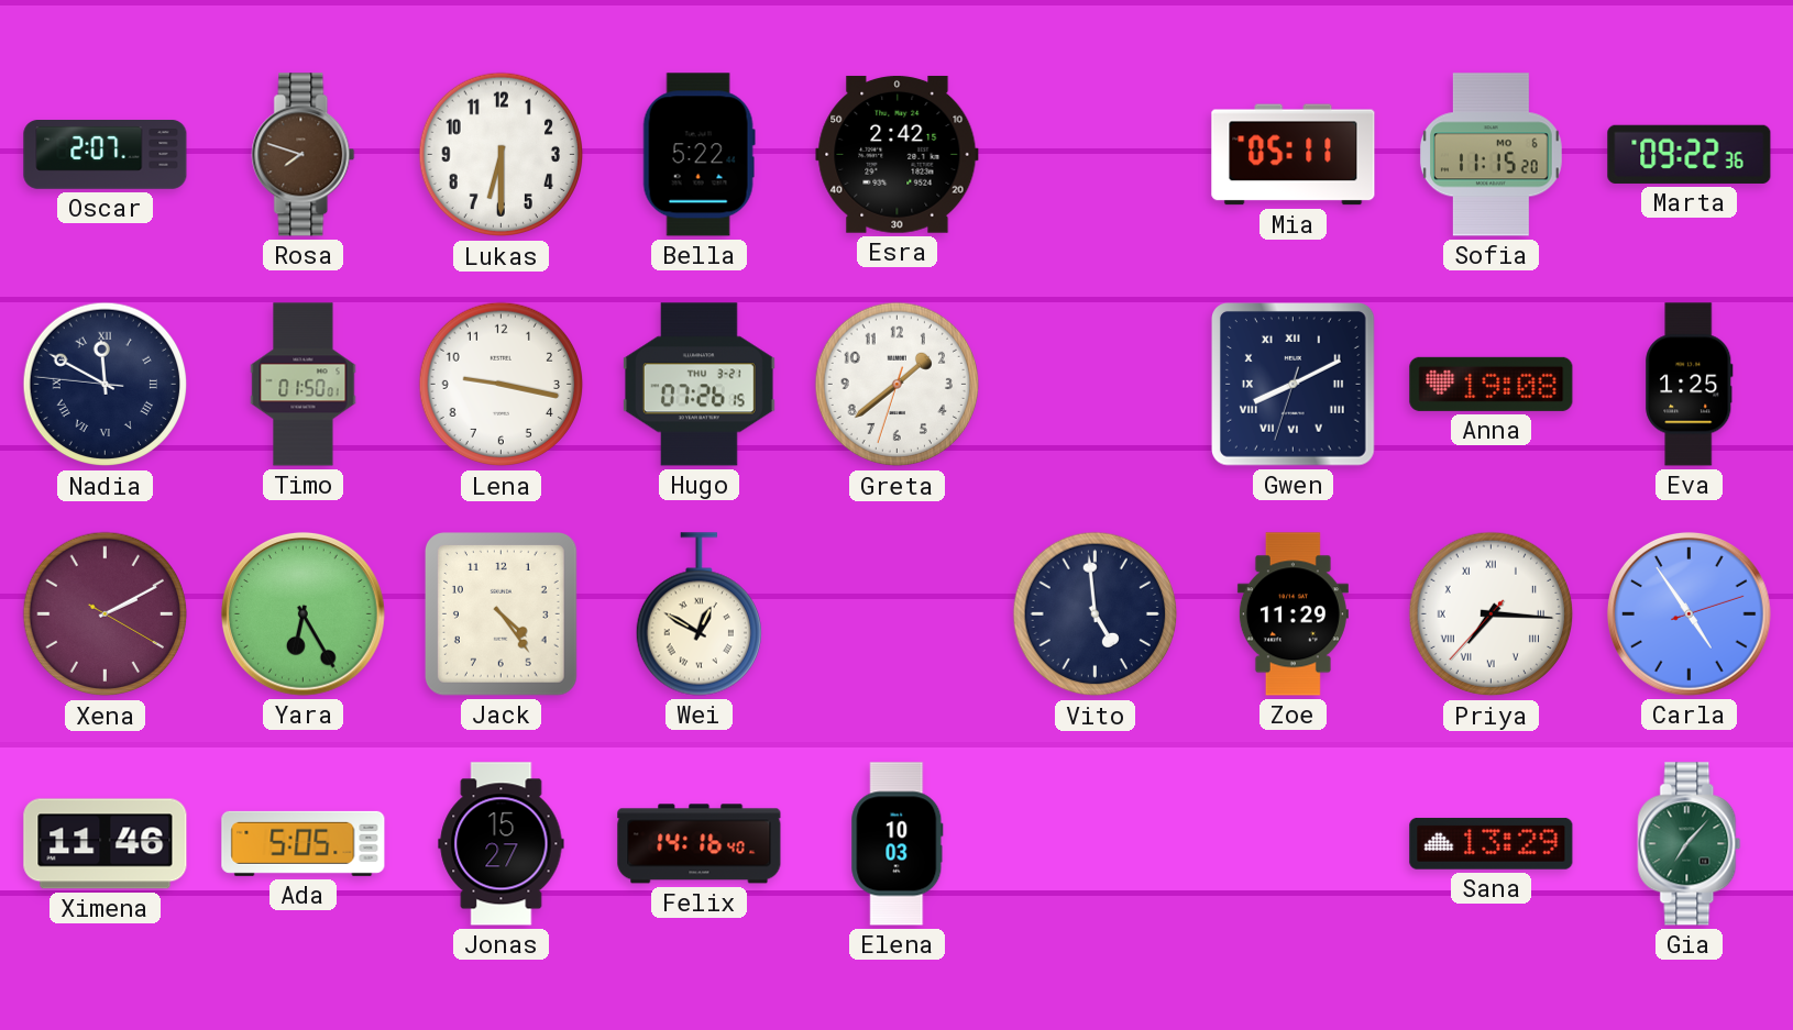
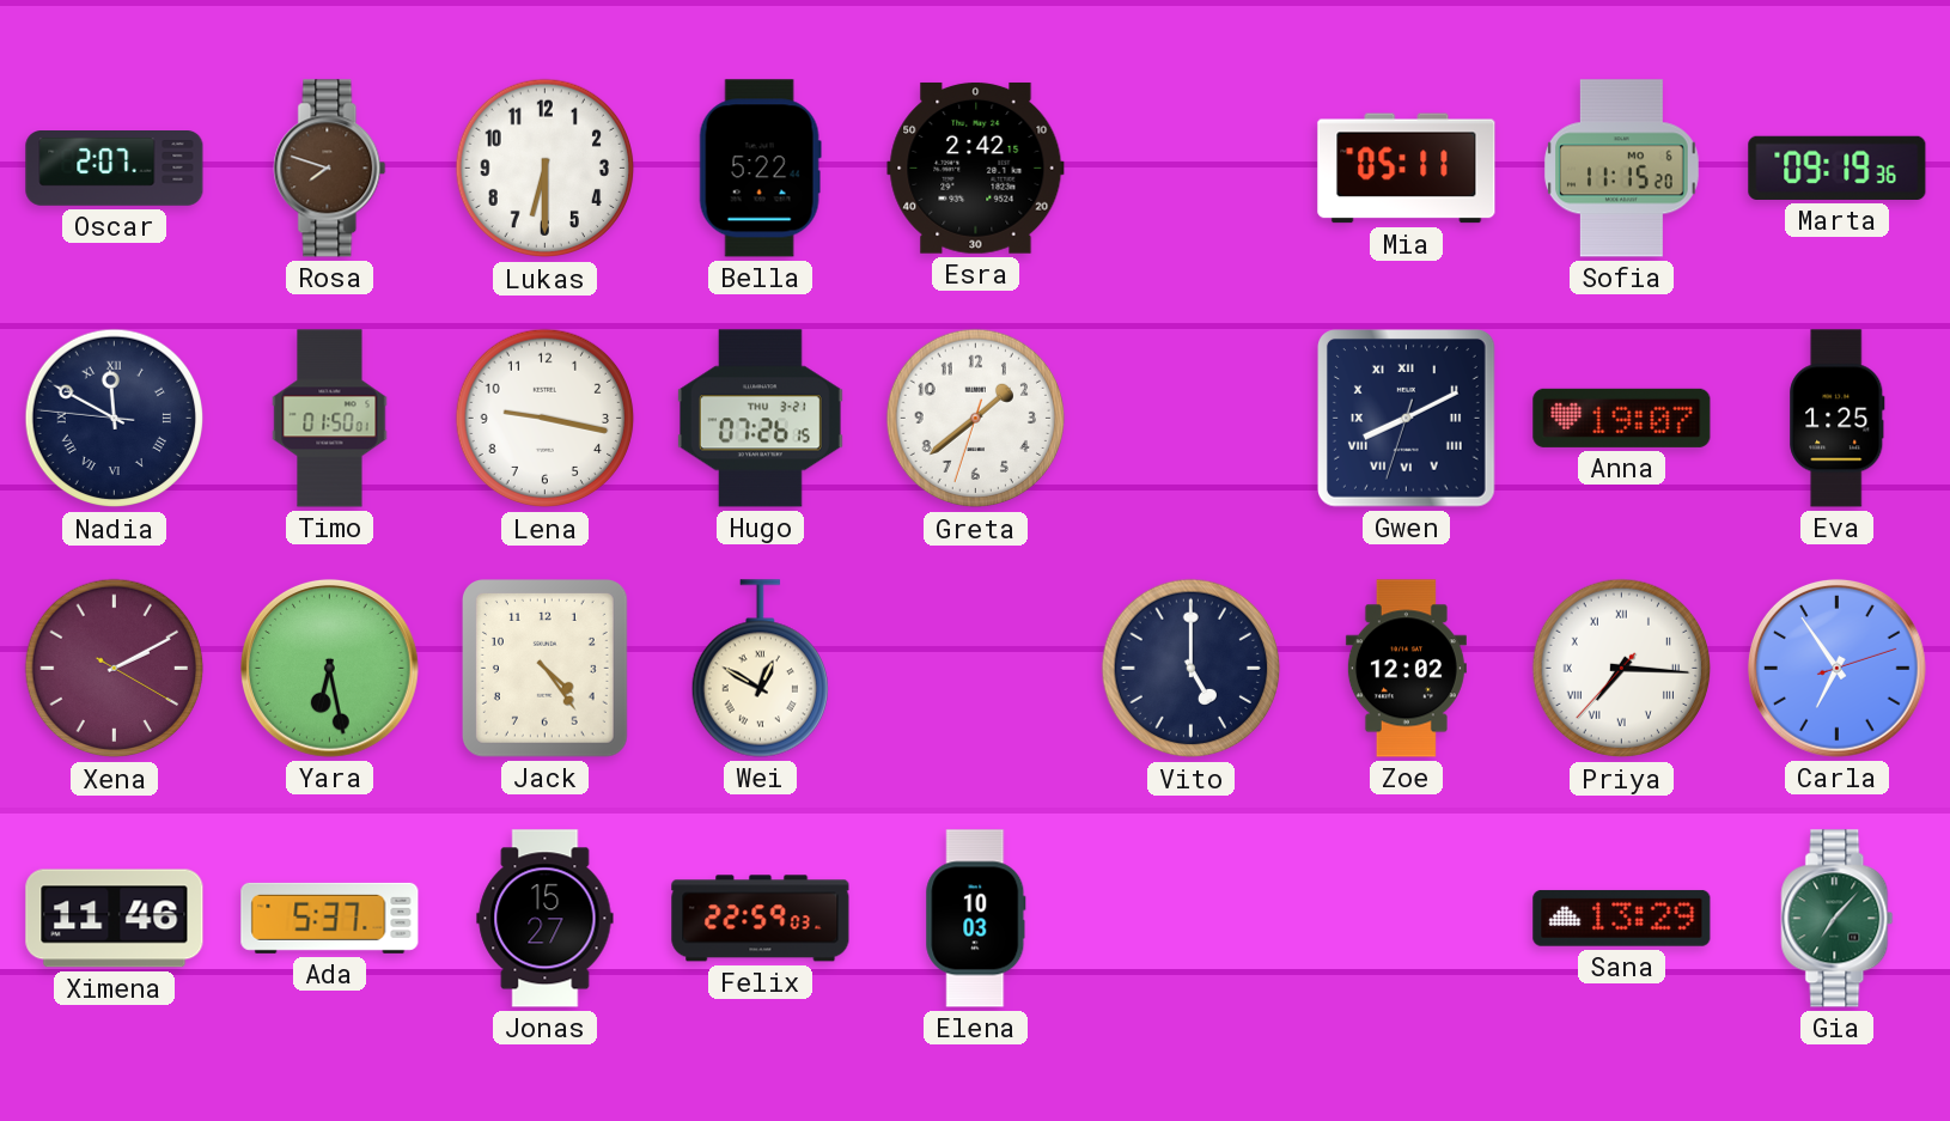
Marta: 09:22 -> 09:19 (1838, 167)
Anna: 19:08 -> 19:07 (1622, 418)
Yara: 6:25 -> 6:28 (330, 669)
Vito: 4:59 -> 5:00 (1192, 669)
Zoe: 11:29 -> 12:02 (1406, 669)
Carla: 4:54 -> 6:54 (1838, 669)
Ada: 5:05 -> 5:37 (330, 918)
Felix: 14:16 -> 22:59 (761, 919)
